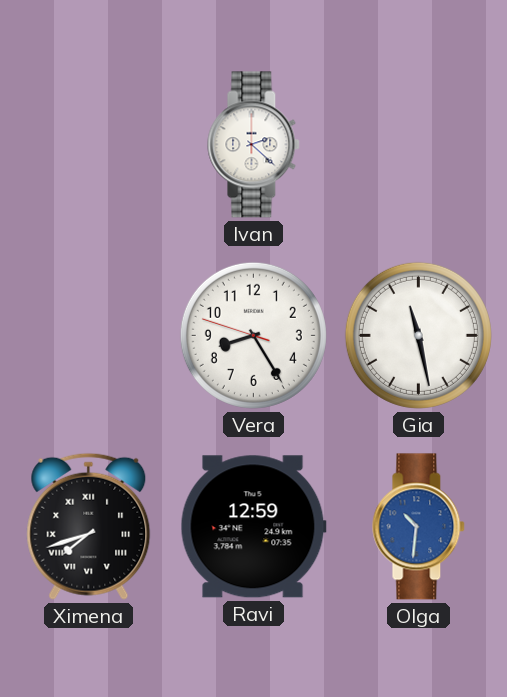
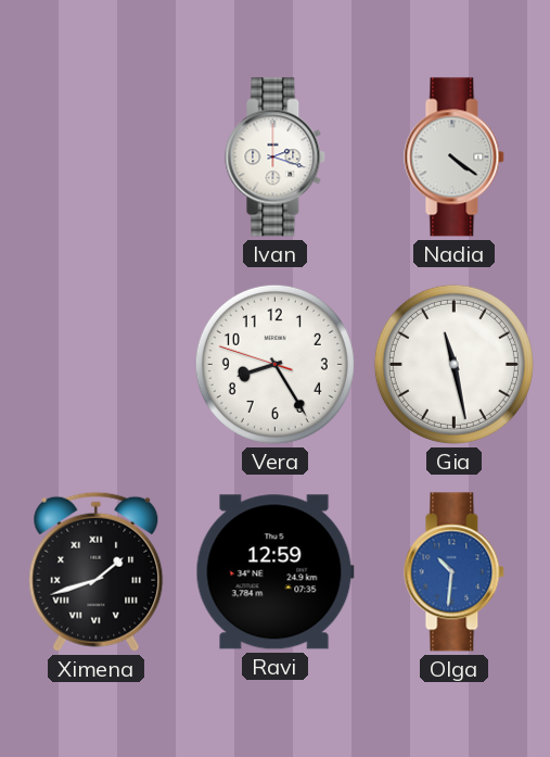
Ivan: 2:22 -> 2:18 (276, 157)
Nadia: none -> 4:21 (455, 157)
Ximena: 7:42 -> 1:42 (97, 571)
